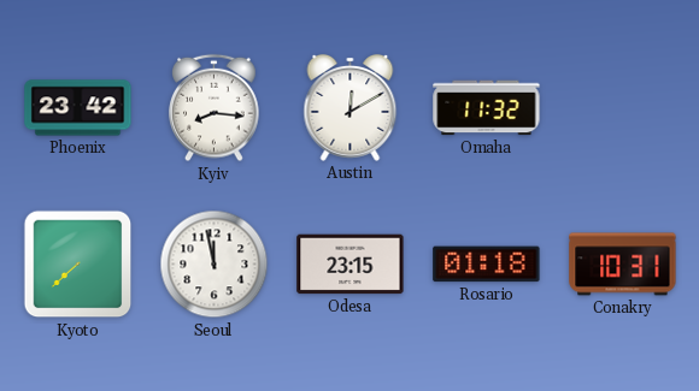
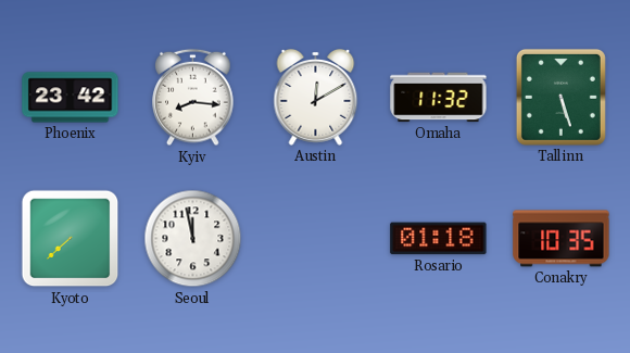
Tallinn: none -> 5:27 (560, 97)
Odesa: 23:15 -> none (351, 265)
Conakry: 10:31 -> 10:35 (562, 239)
